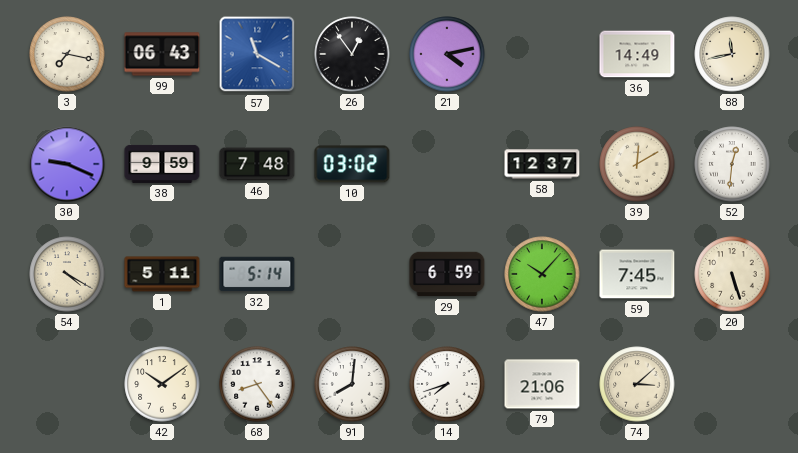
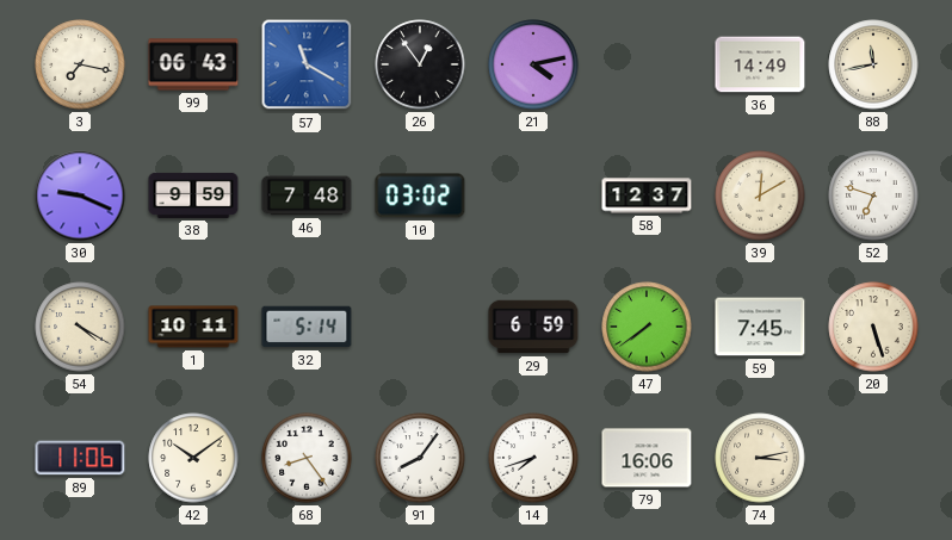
52: 12:31 -> 6:48 (873, 195)
1: 5:11 -> 10:11 (193, 327)
47: 10:07 -> 7:39 (647, 327)
89: none -> 11:06 (80, 458)
91: 8:01 -> 8:06 (420, 458)
79: 21:06 -> 16:06 (647, 458)
74: 3:08 -> 3:13 (760, 458)
